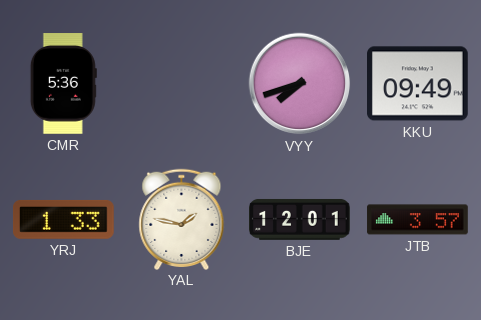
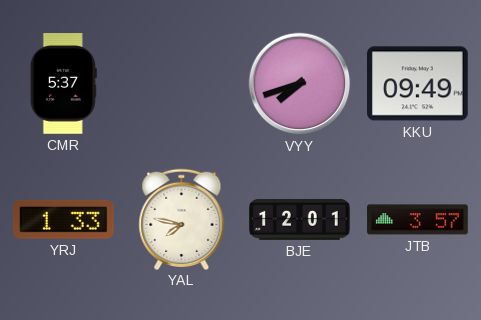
CMR: 5:36 -> 5:37 (63, 84)
YAL: 1:47 -> 7:47 (182, 219)
